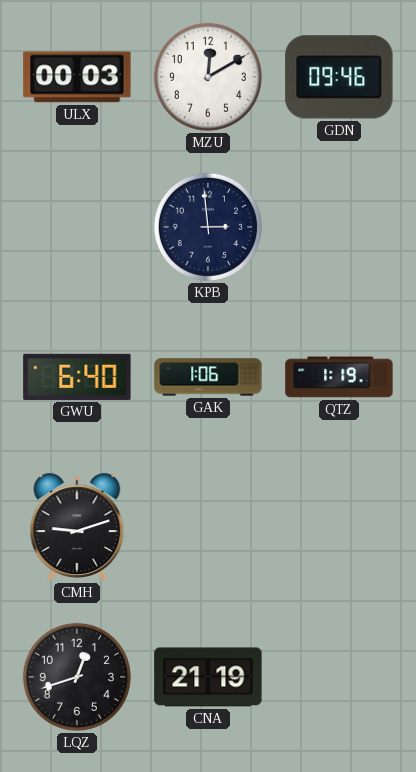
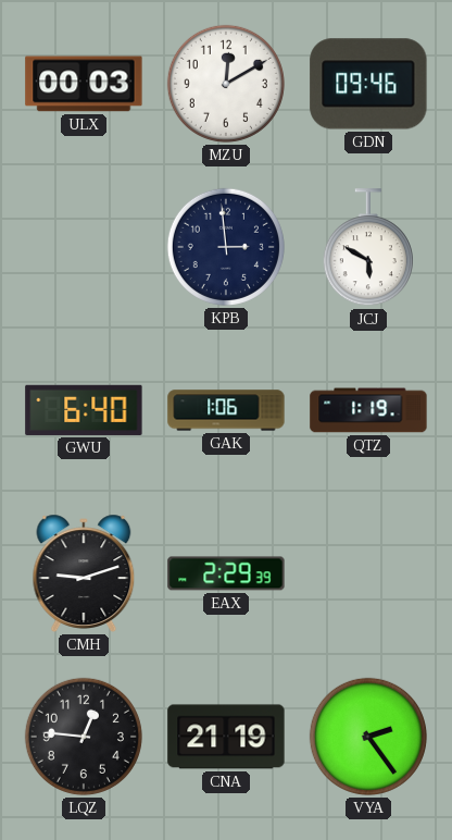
JCJ: none -> 5:50 (368, 248)
EAX: none -> 2:29 (226, 573)
LQZ: 12:42 -> 12:46 (84, 737)
VYA: none -> 2:24 (368, 737)
